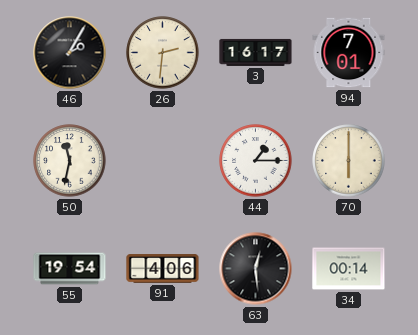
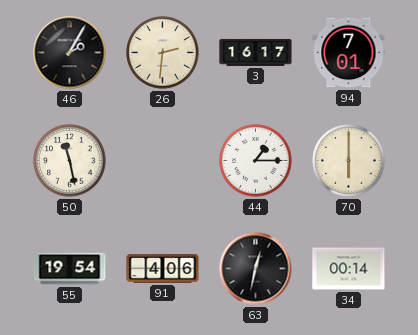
50: 11:32 -> 11:28 (70, 161)
63: 12:29 -> 12:32 (256, 269)
